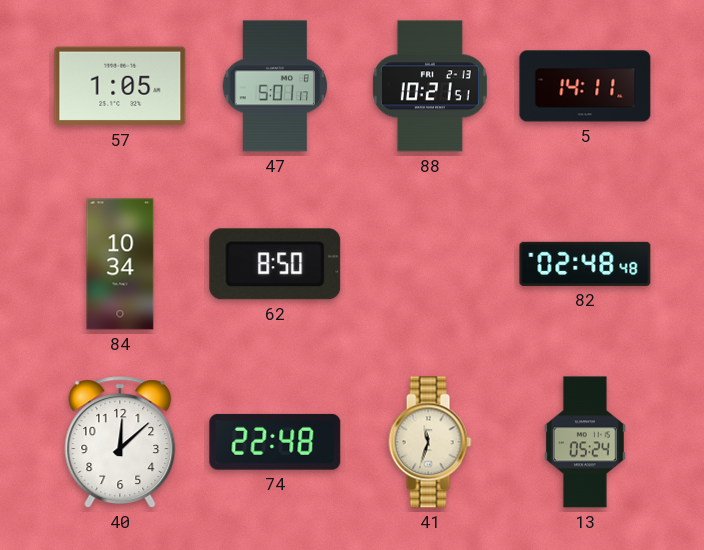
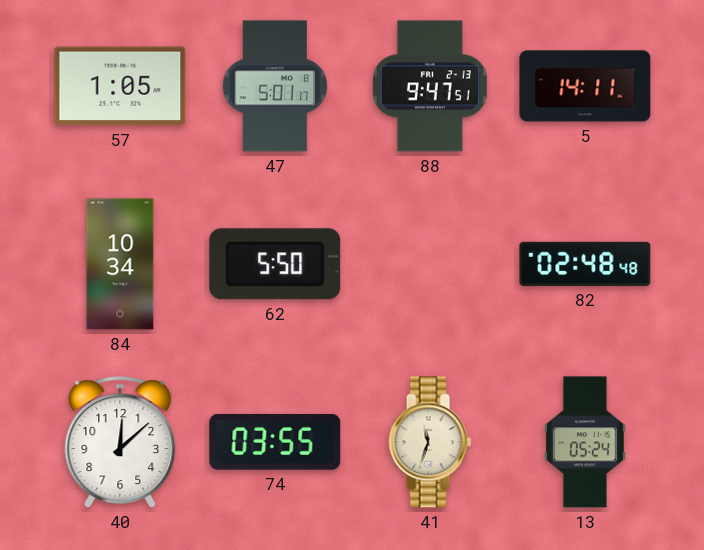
88: 10:21 -> 9:47 (430, 86)
62: 8:50 -> 5:50 (275, 264)
74: 22:48 -> 03:55 (275, 442)
